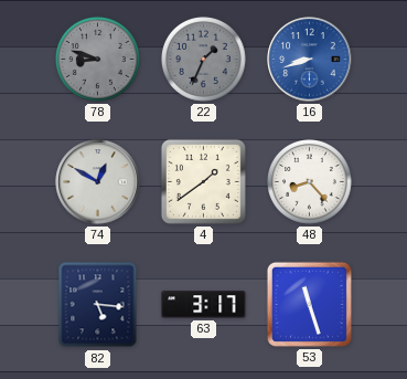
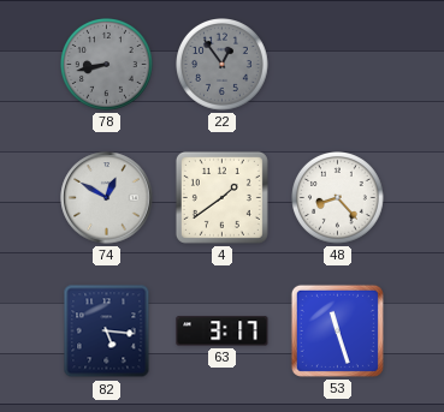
78: 8:48 -> 8:43 (107, 65)
22: 1:34 -> 12:54 (223, 65)
16: 8:42 -> none (310, 60)
